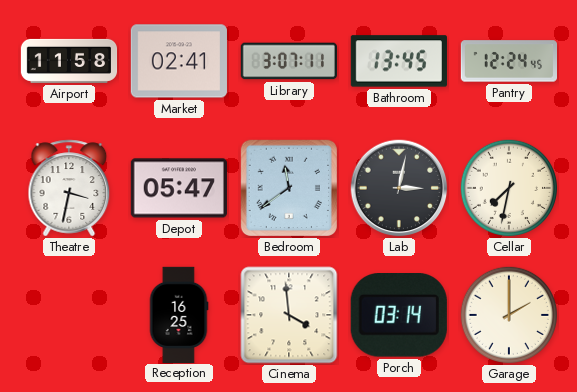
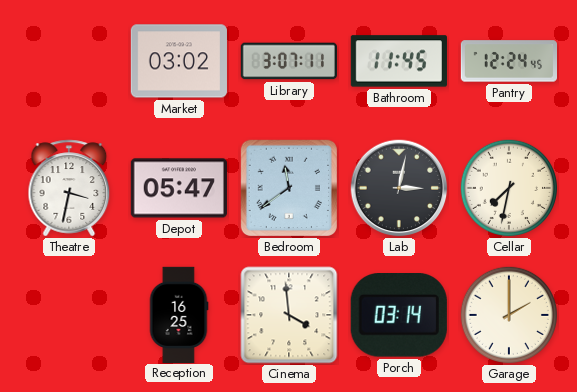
Airport: 11:58 -> none (69, 61)
Market: 02:41 -> 03:02 (179, 61)
Bathroom: 13:45 -> 11:45 (398, 61)
